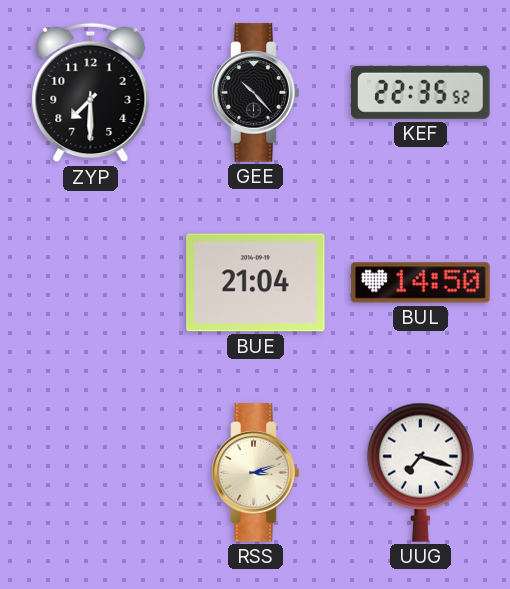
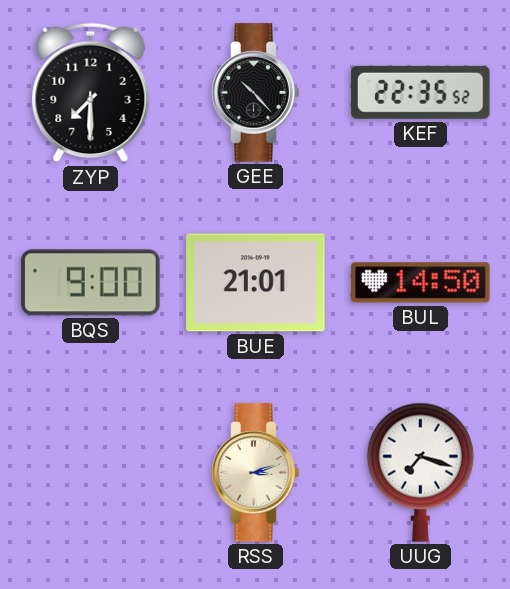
BQS: none -> 9:00 (91, 283)
BUE: 21:04 -> 21:01 (256, 283)
